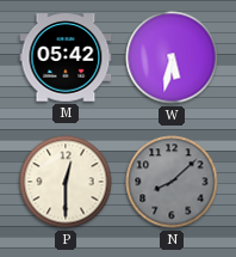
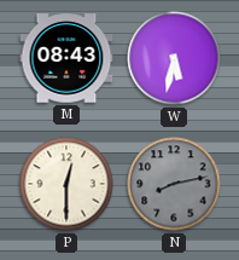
M: 05:42 -> 08:43 (66, 58)
N: 8:08 -> 8:13 (174, 184)
